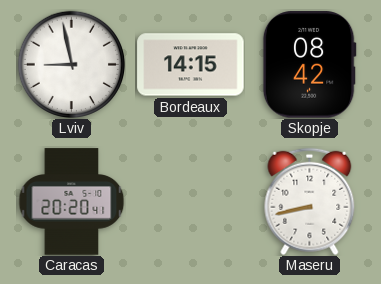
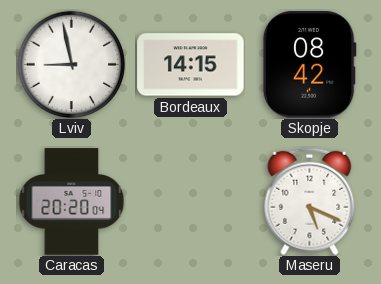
Caracas: 20:20:41 -> 20:20:04 (72, 202)
Maseru: 8:43 -> 5:19 (310, 201)
